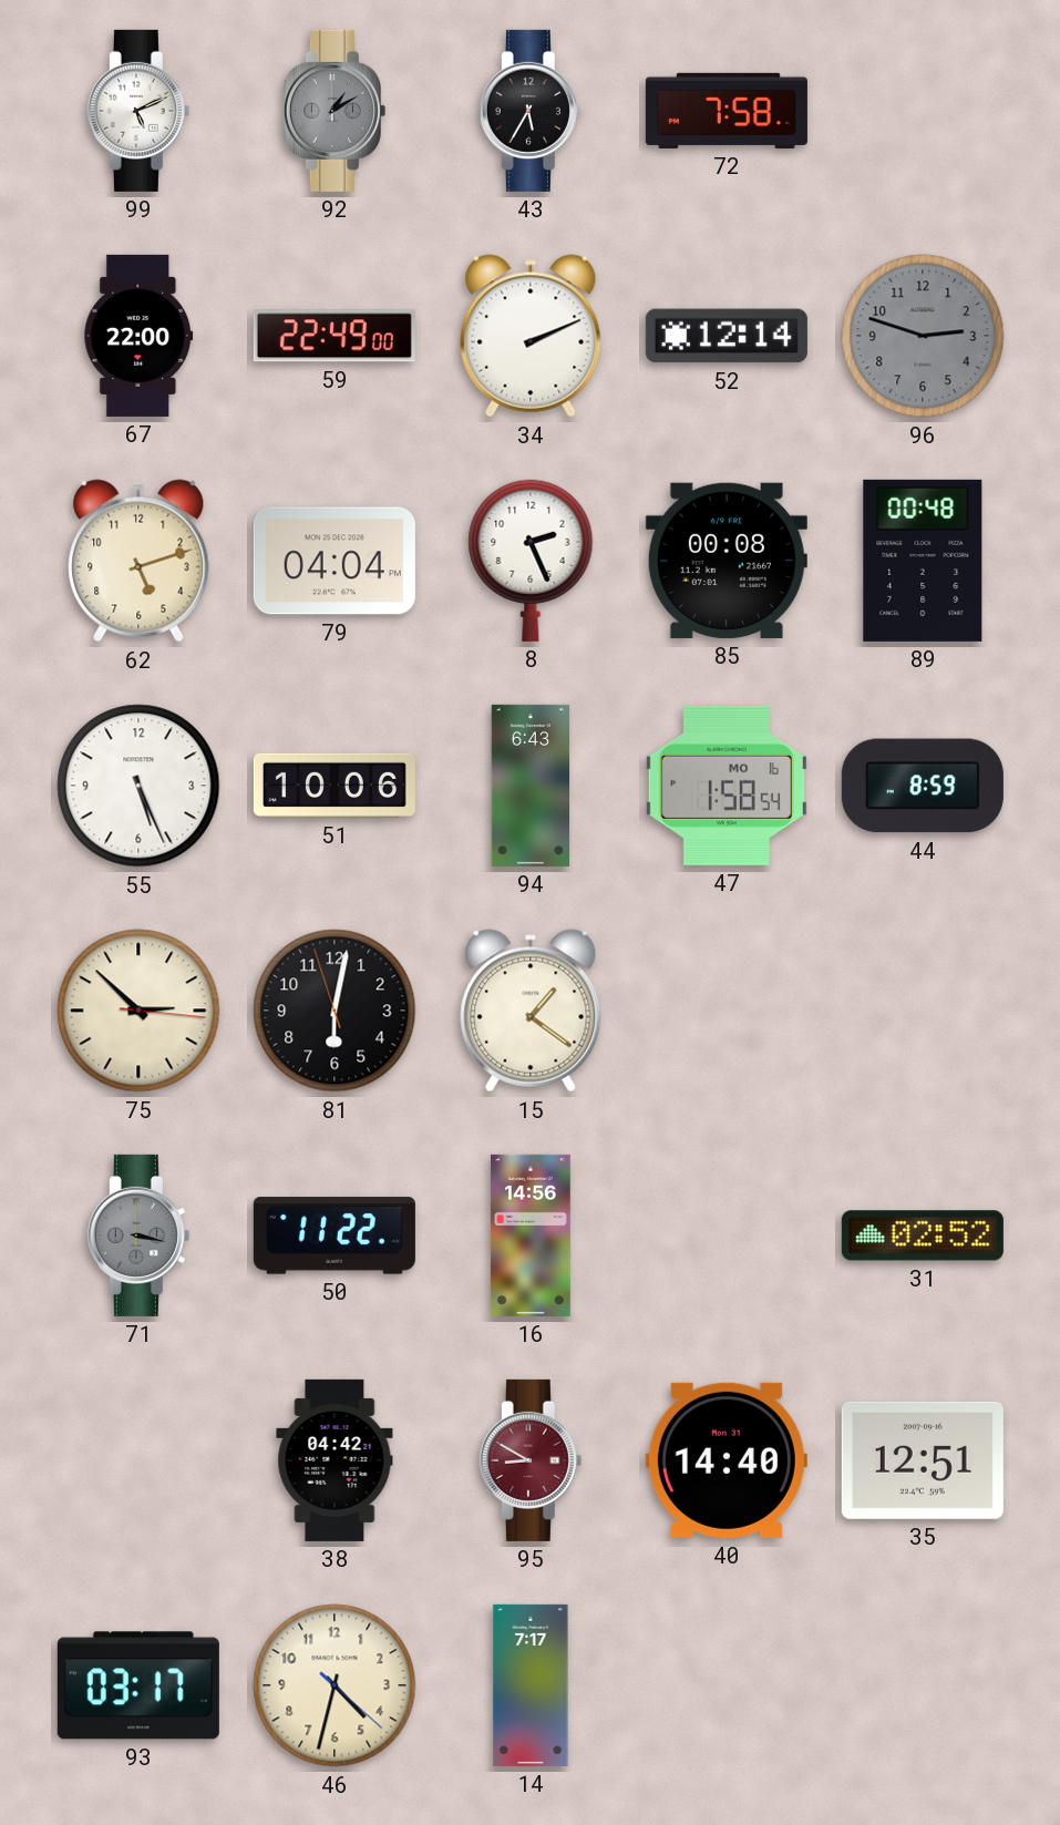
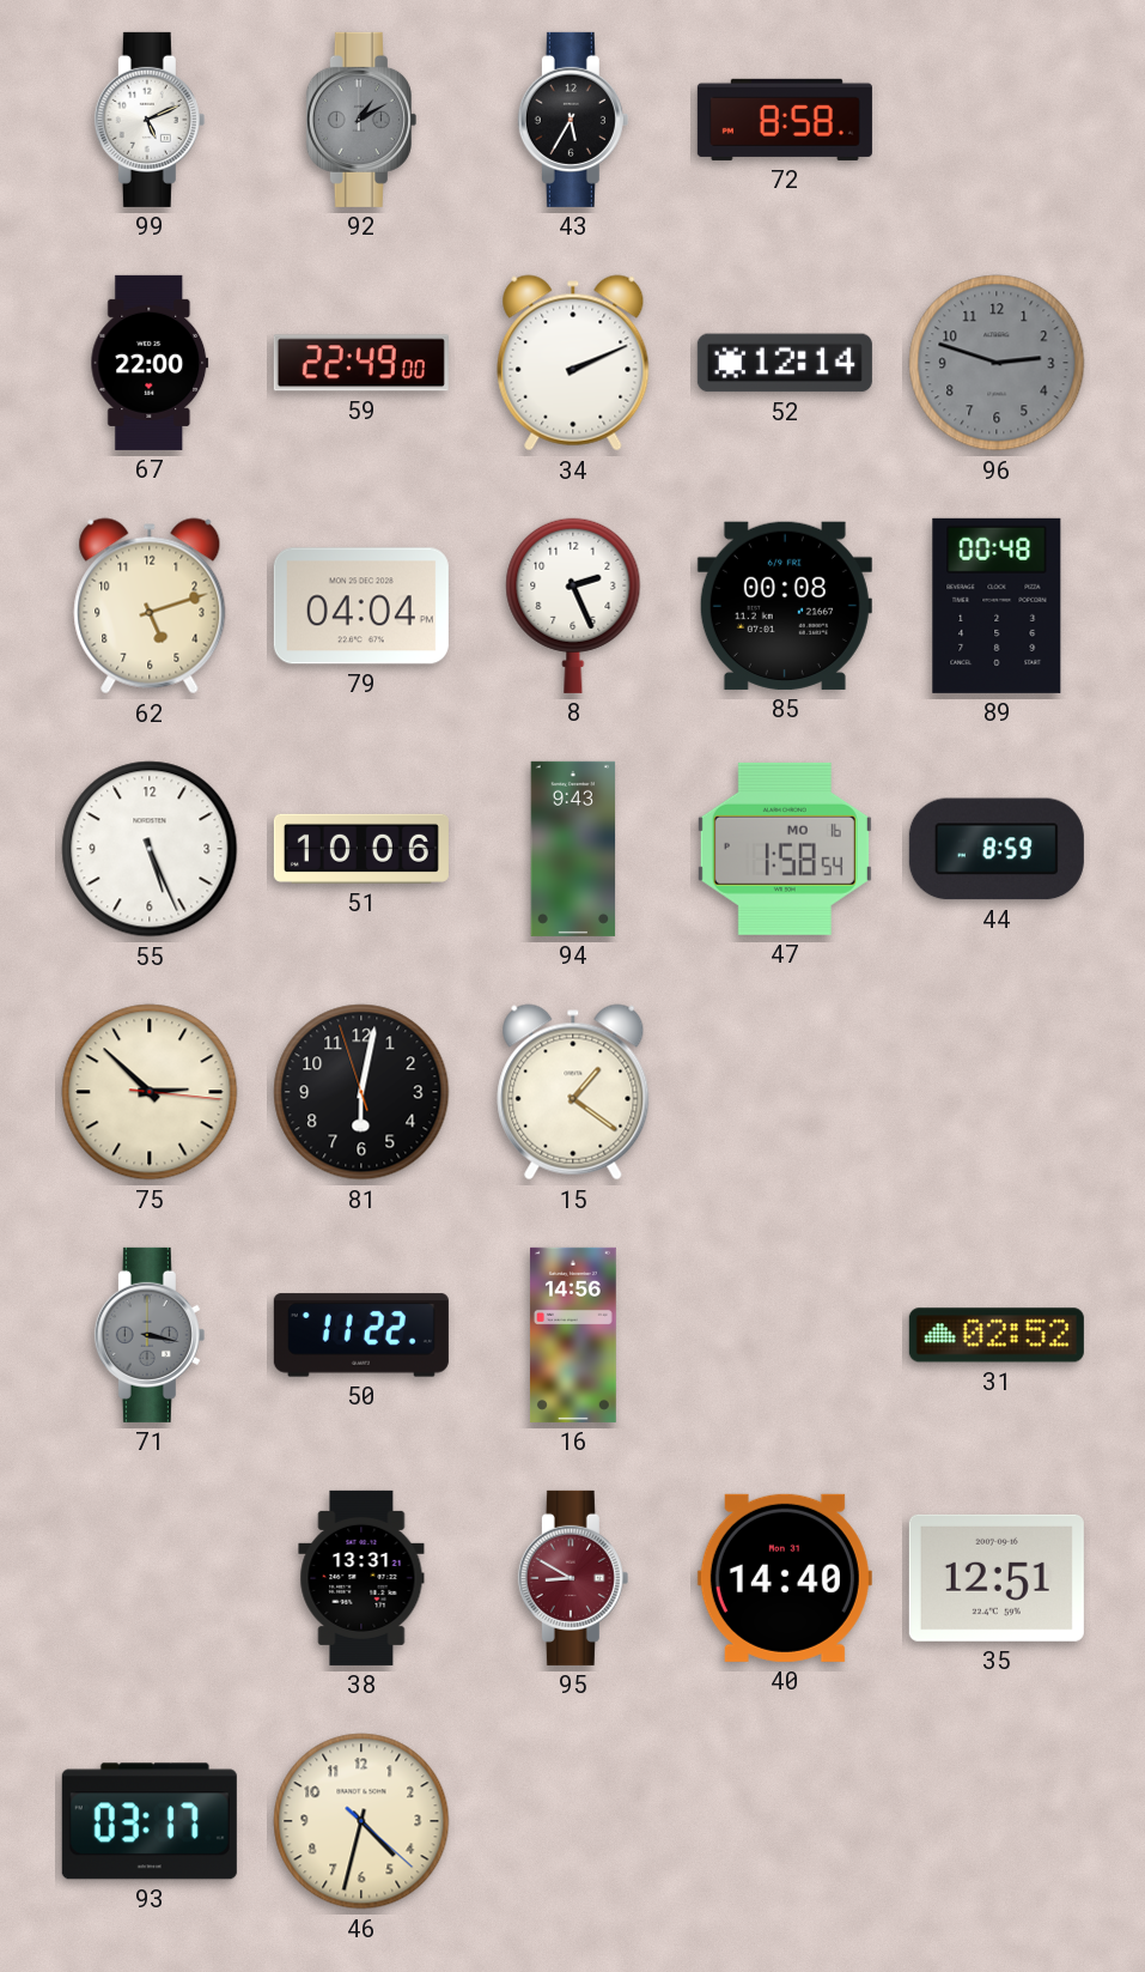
72: 7:58 -> 8:58 (785, 120)
94: 6:43 -> 9:43 (573, 849)
38: 04:42 -> 13:31 (361, 1578)
14: 7:17 -> none (531, 1685)
